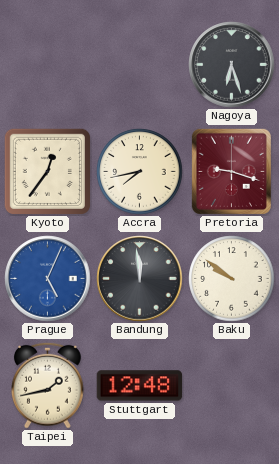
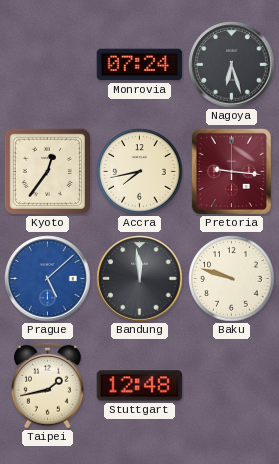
Monrovia: none -> 07:24 (140, 65)
Pretoria: 9:18 -> 9:16 (231, 171)
Prague: 5:04 -> 5:08 (48, 279)
Baku: 9:51 -> 9:48 (232, 279)
